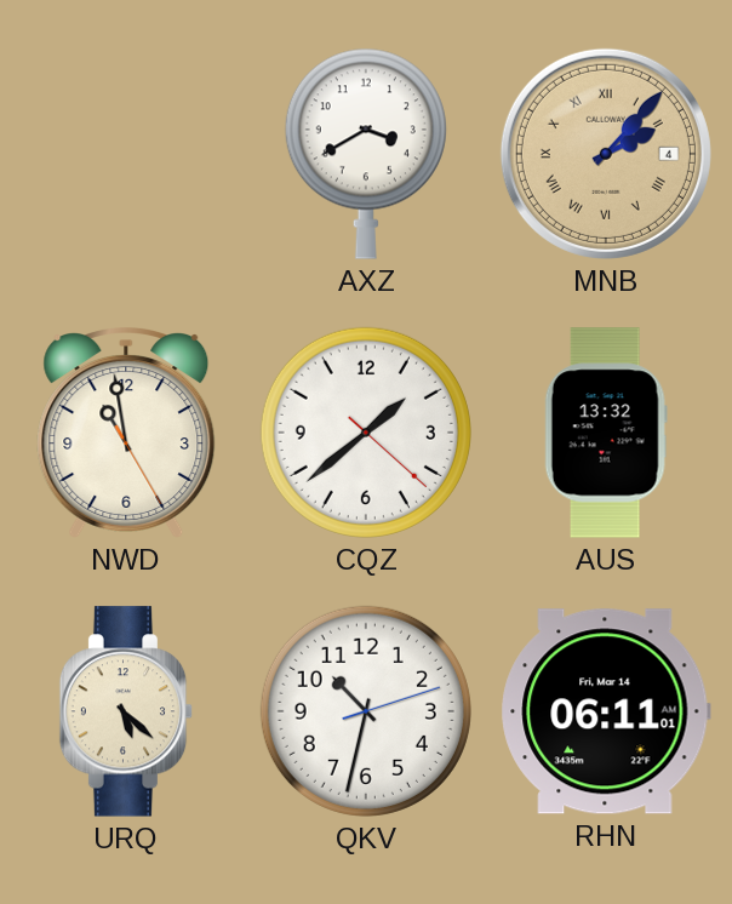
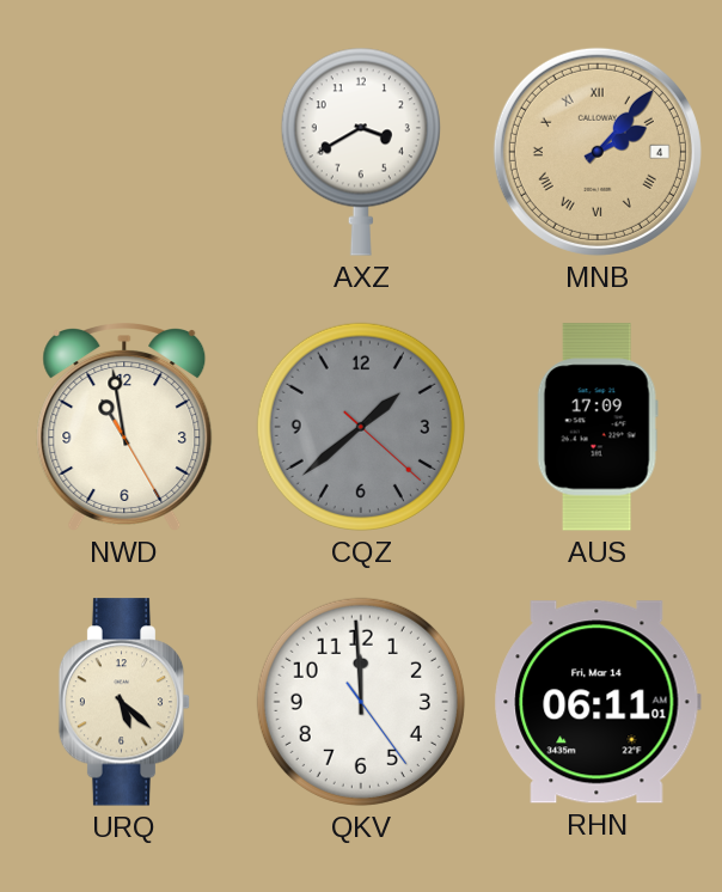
CQZ dial: white -> grey (361, 427)
AUS: 13:32 -> 17:09 (598, 427)
QKV: 10:32 -> 11:59 (361, 702)
